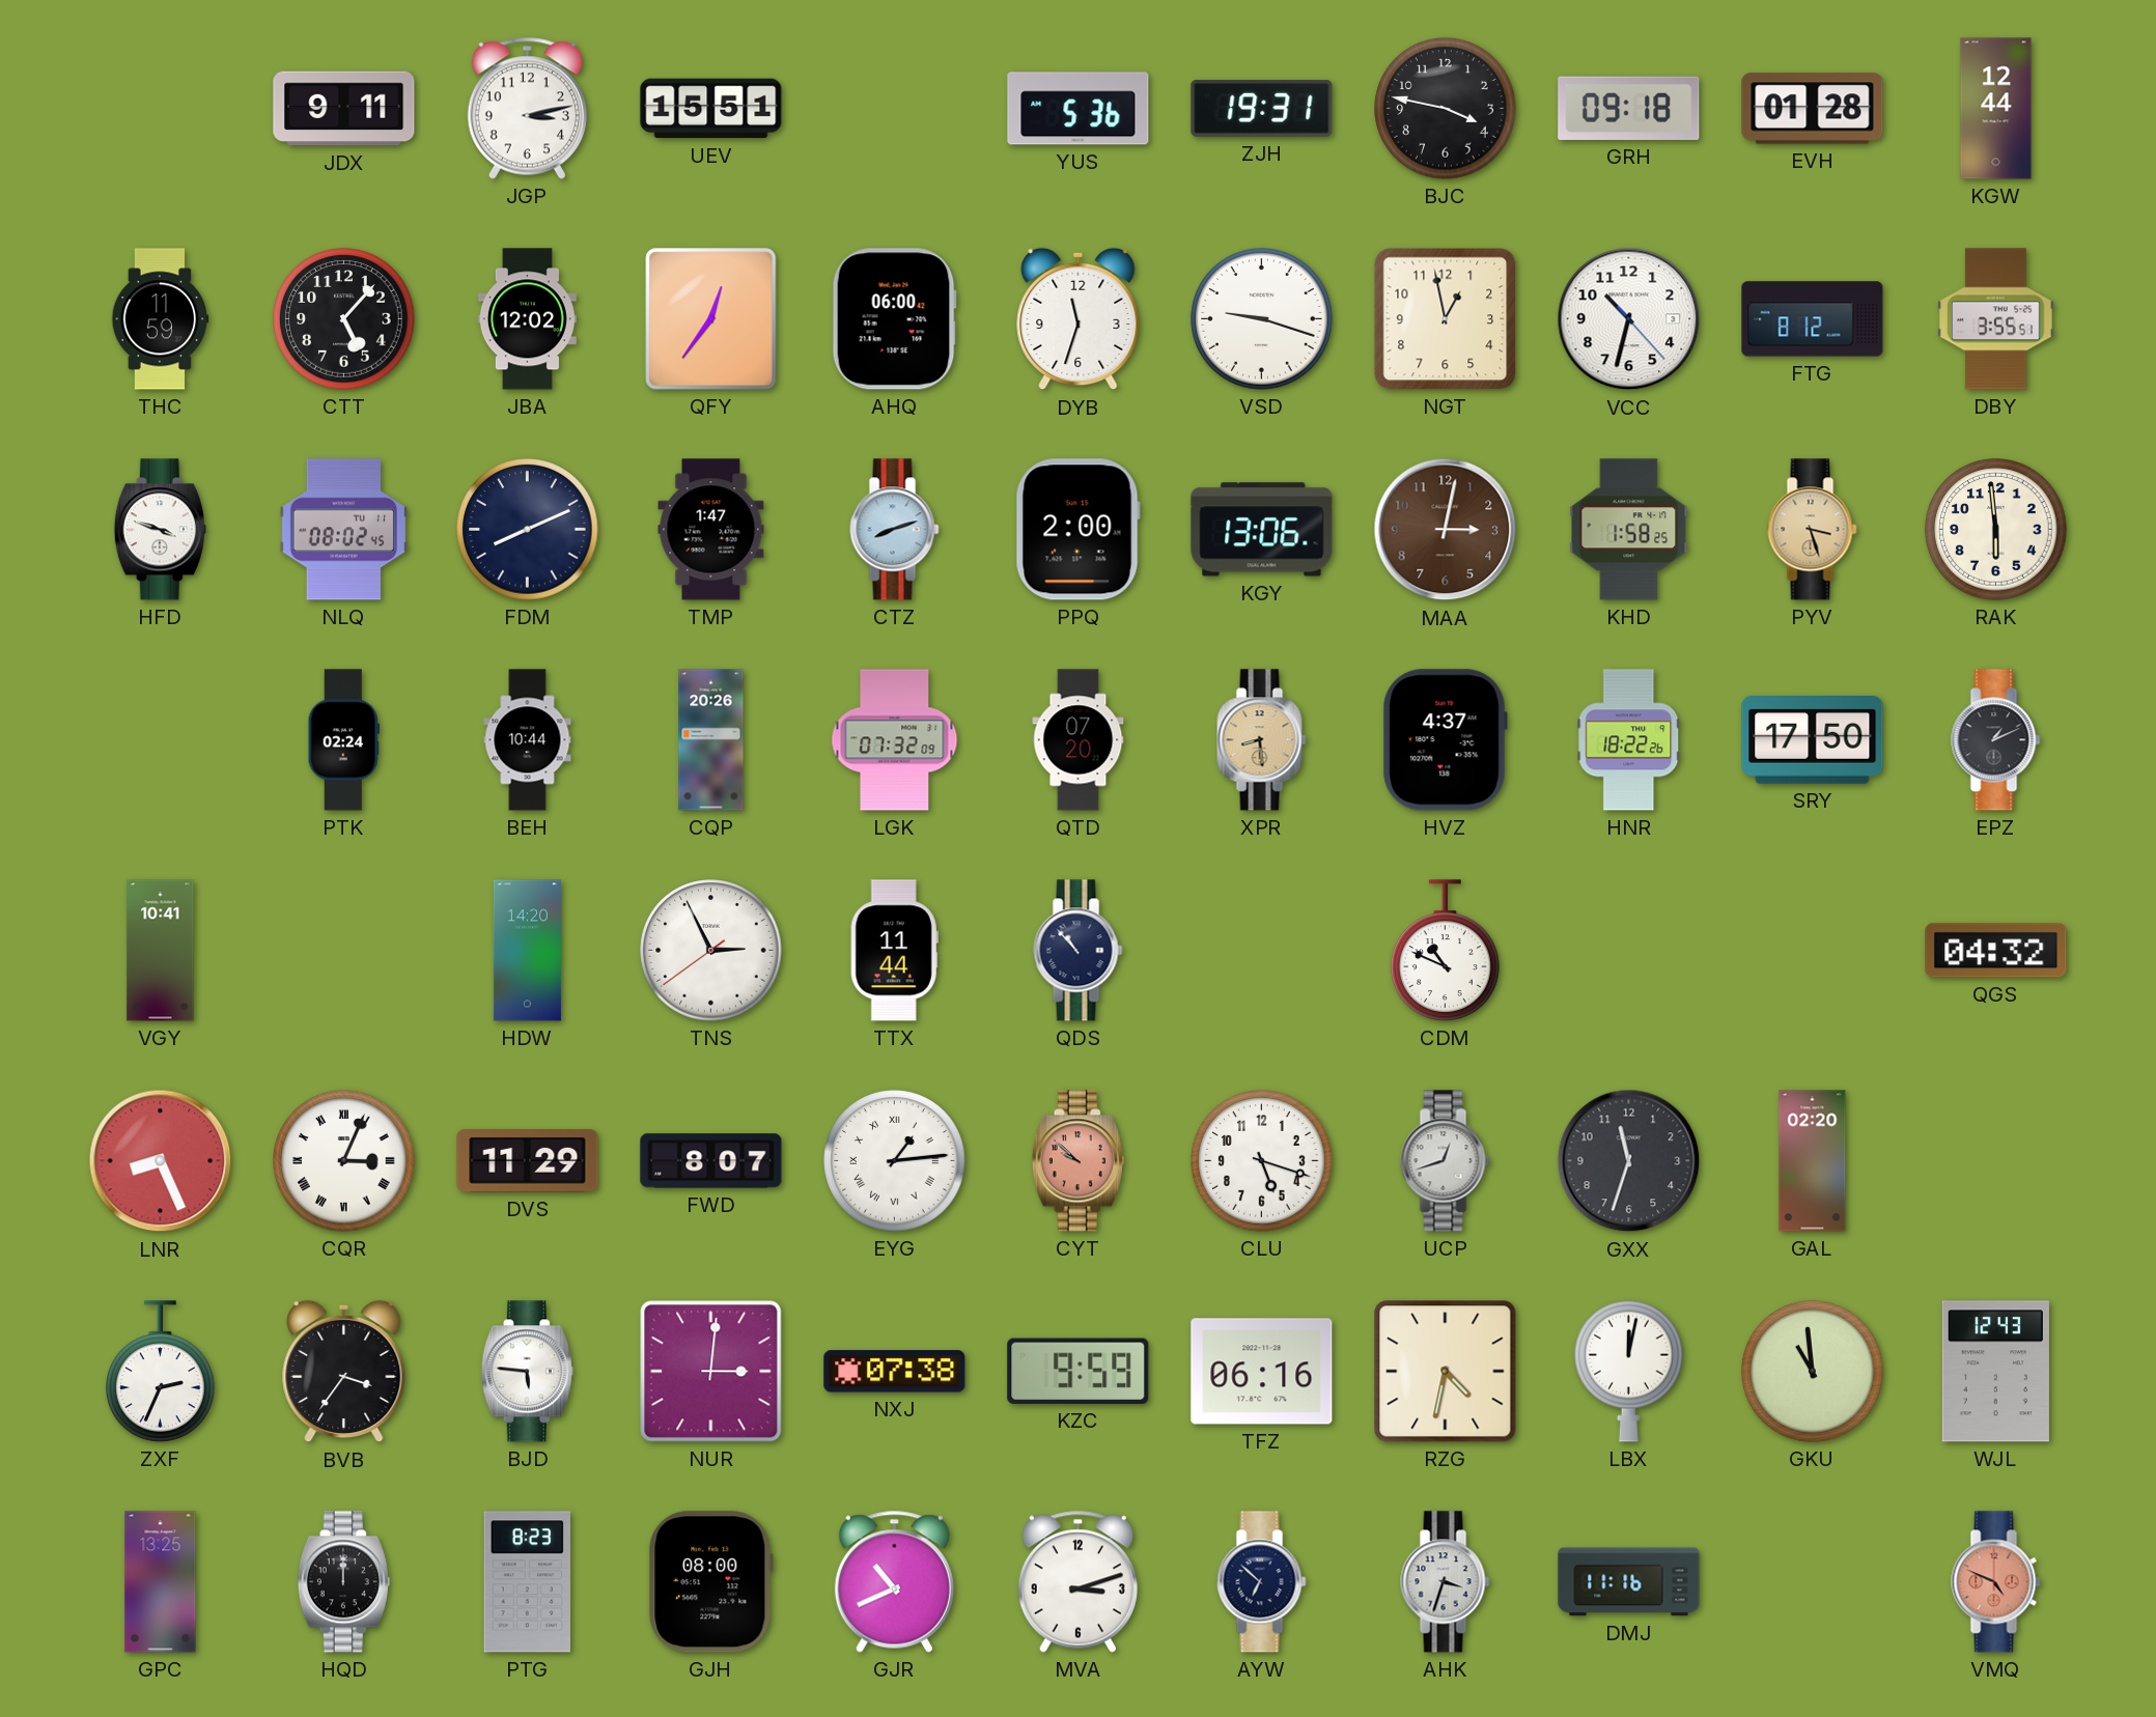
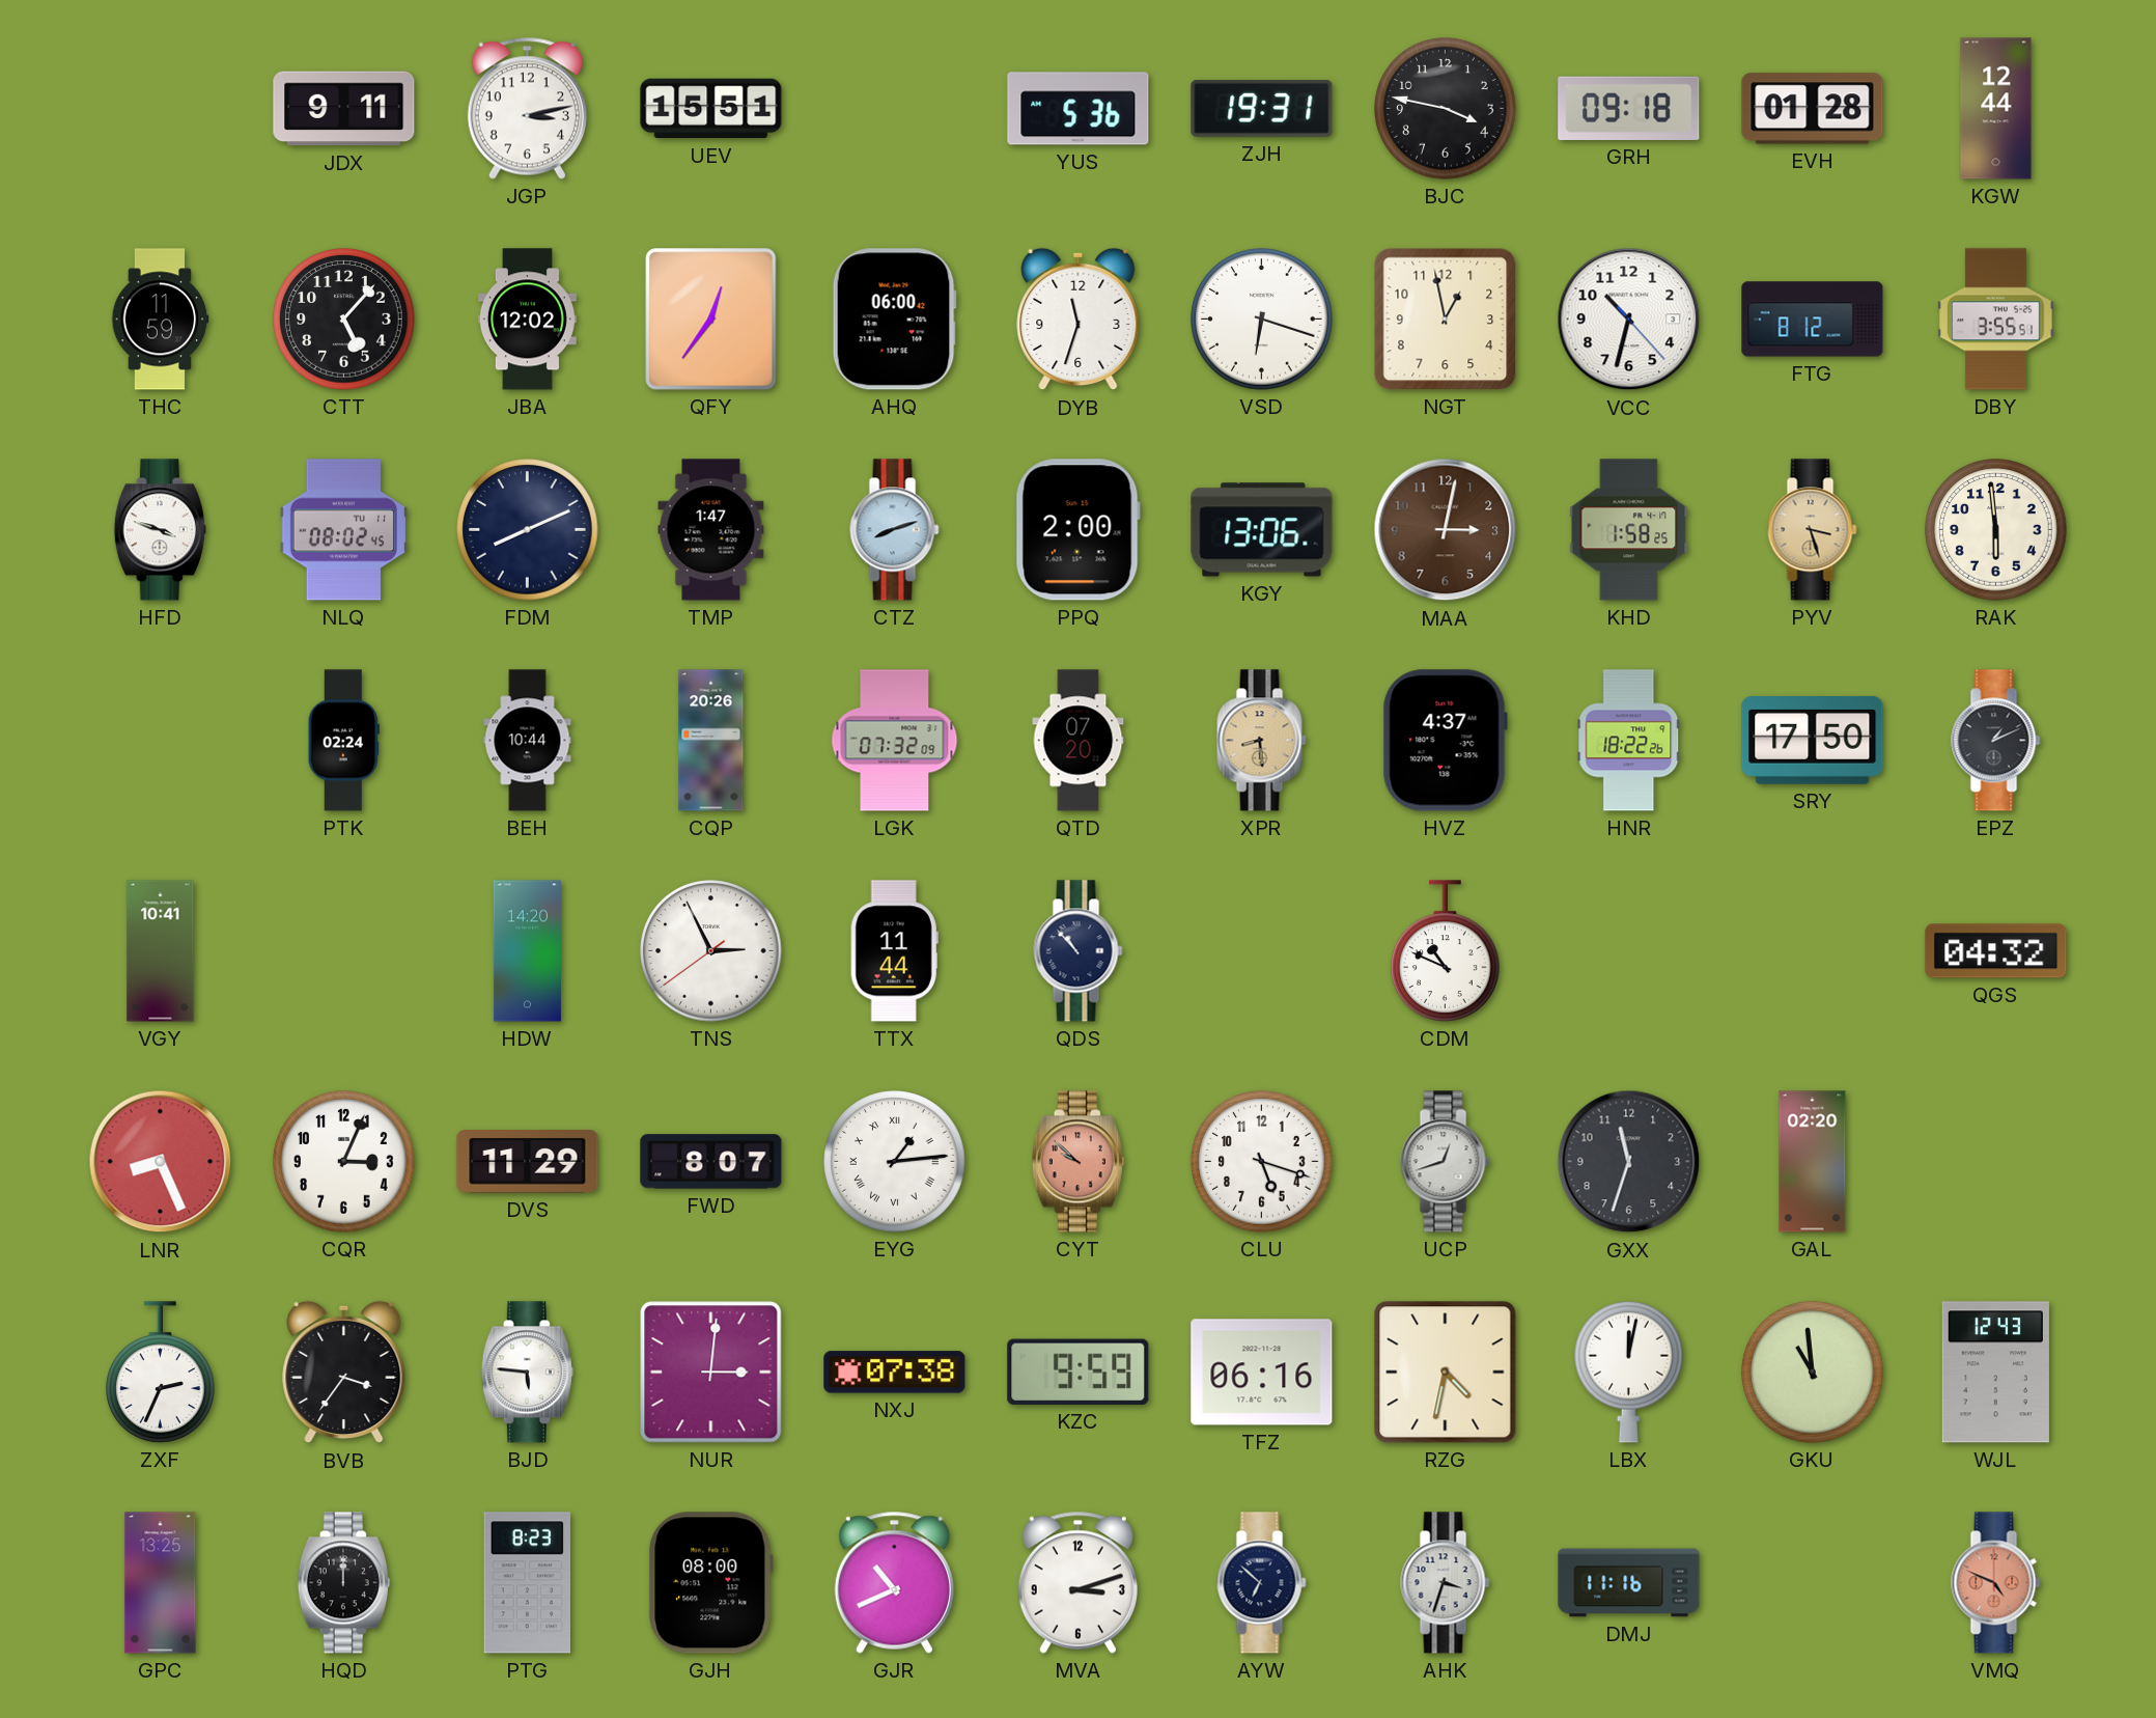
VSD: 9:18 -> 6:18 (1262, 320)
CQR numerals: Roman -> Arabic (344, 1162)
